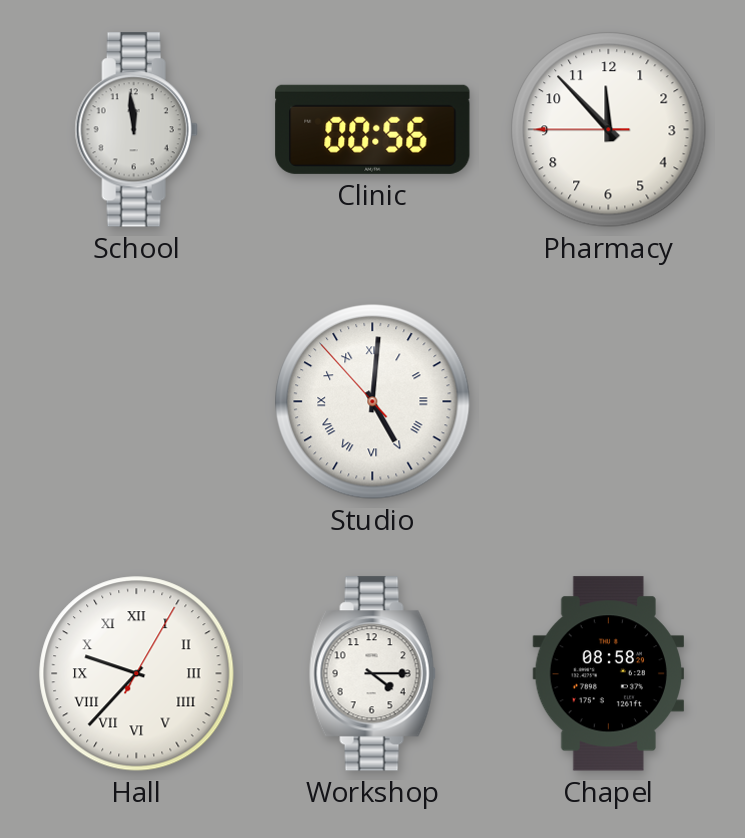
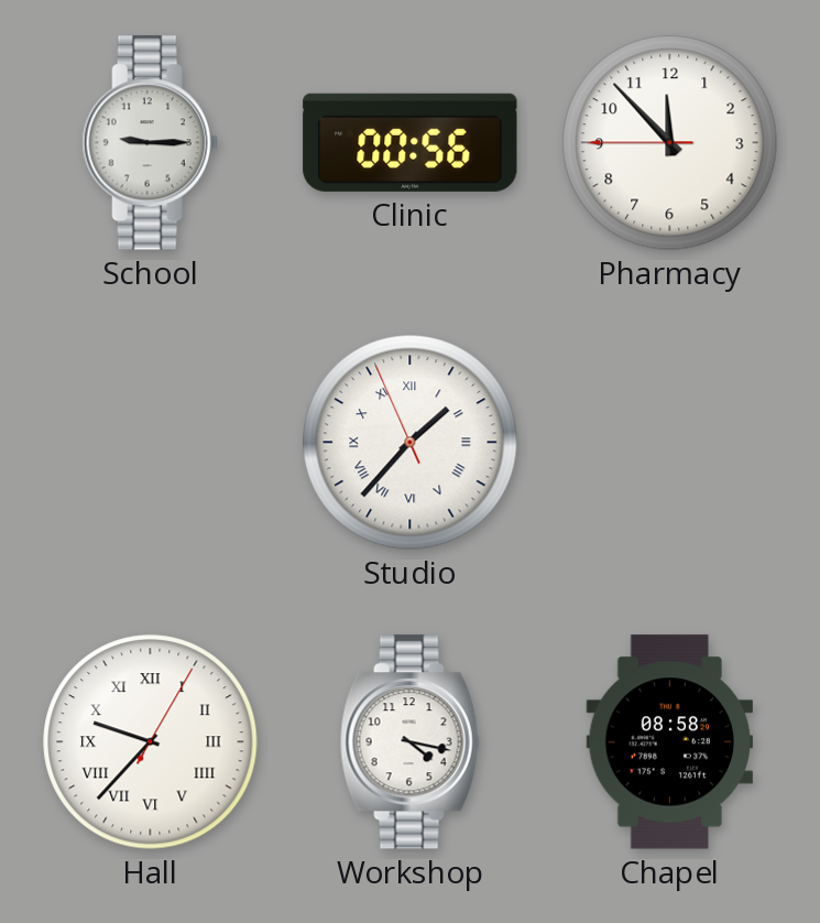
School: 11:59 -> 9:15 (150, 143)
Studio: 5:00 -> 1:36 (411, 443)
Workshop: 4:15 -> 4:17 (409, 742)
